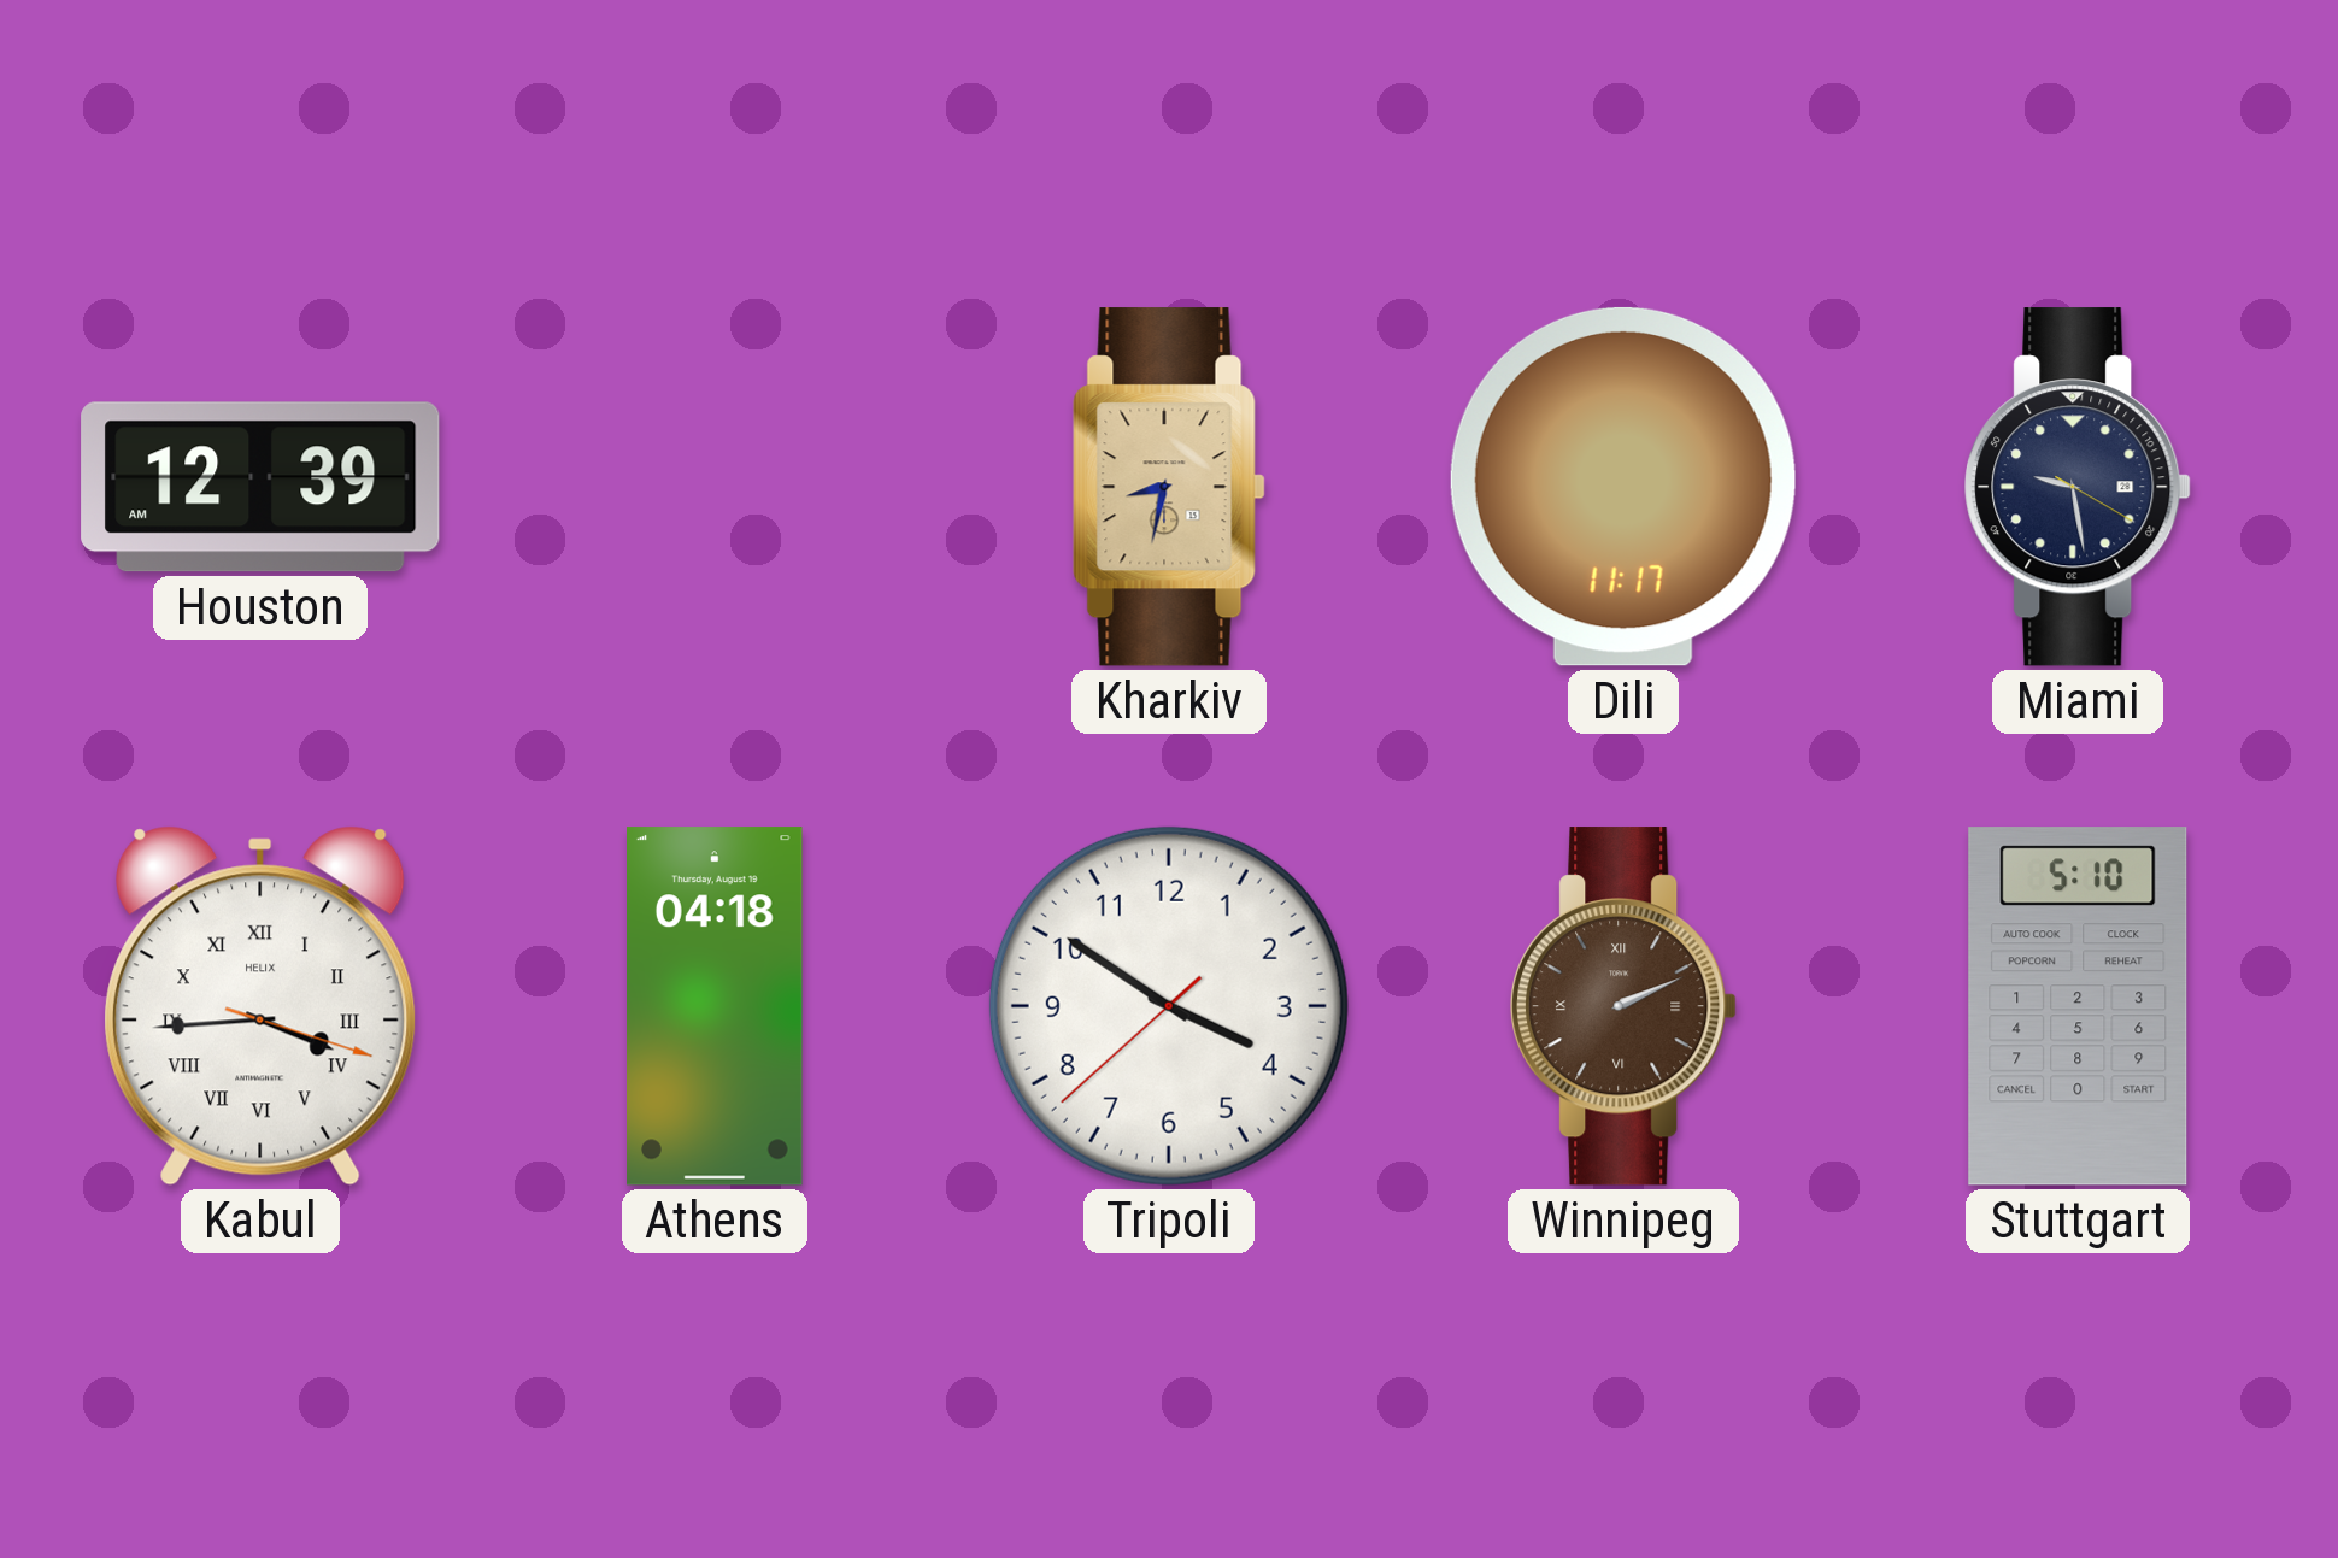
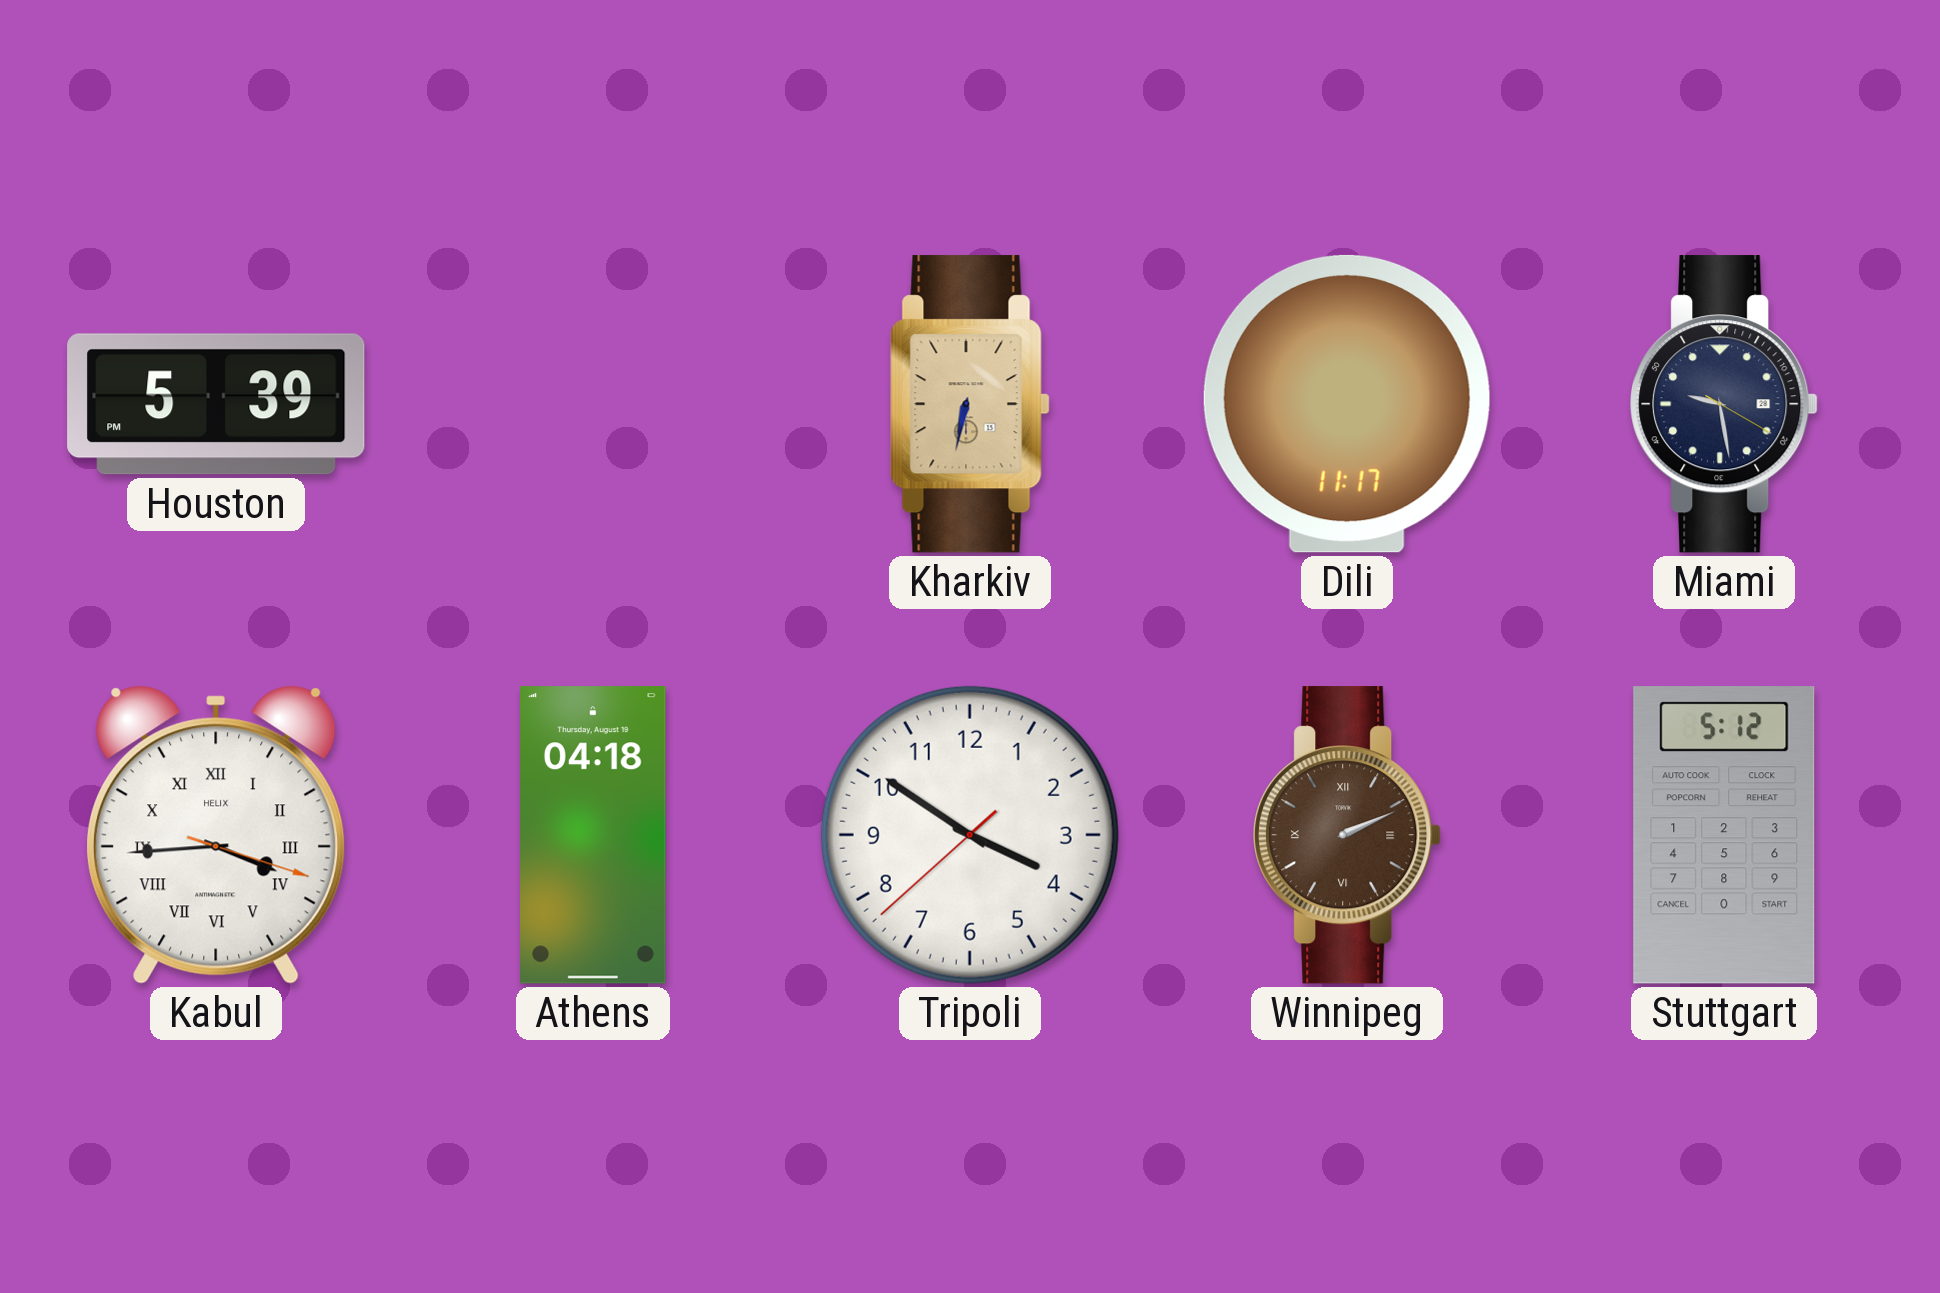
Houston: 12:39 -> 5:39 (216, 404)
Kharkiv: 8:32 -> 6:32 (970, 404)
Stuttgart: 5:10 -> 5:12 (1724, 835)
